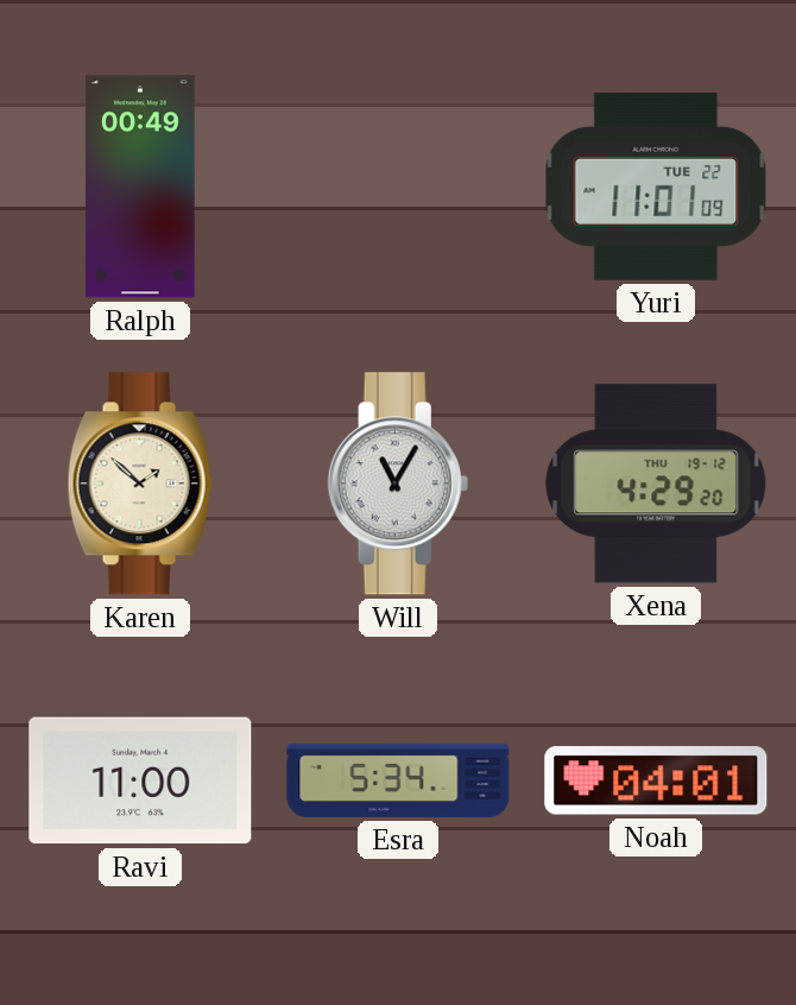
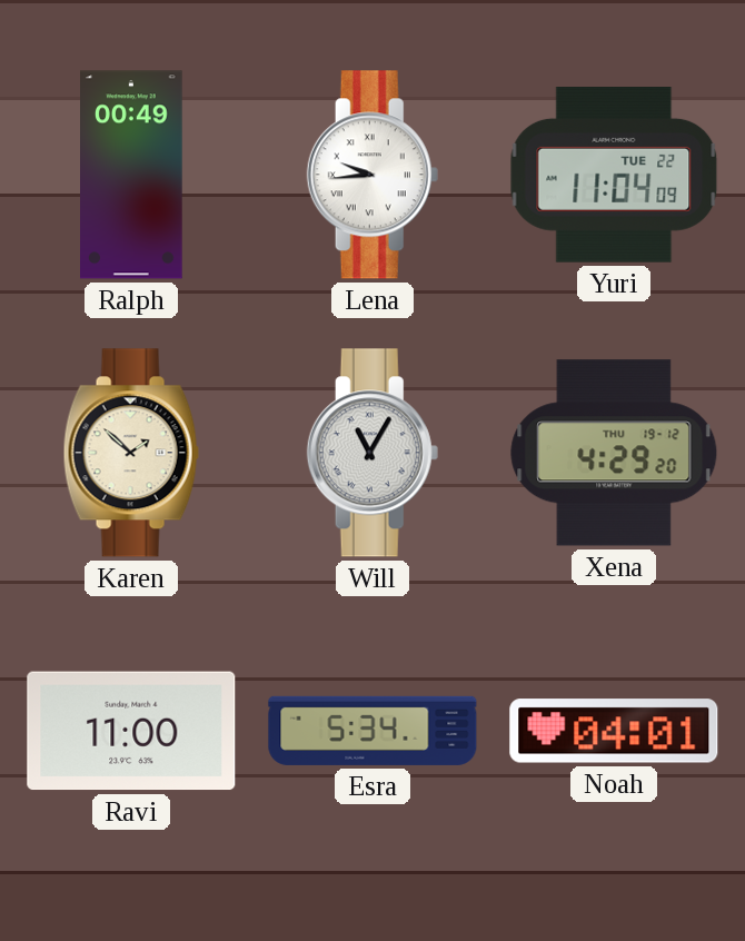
Lena: none -> 9:44 (372, 175)
Yuri: 11:01 -> 11:04 (614, 175)
